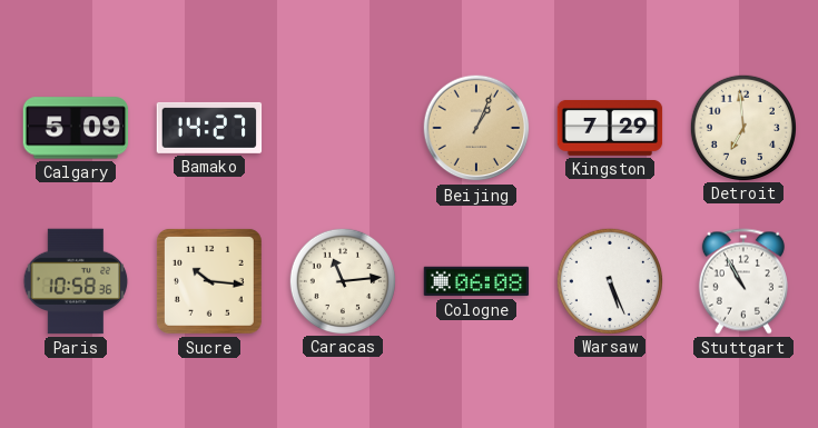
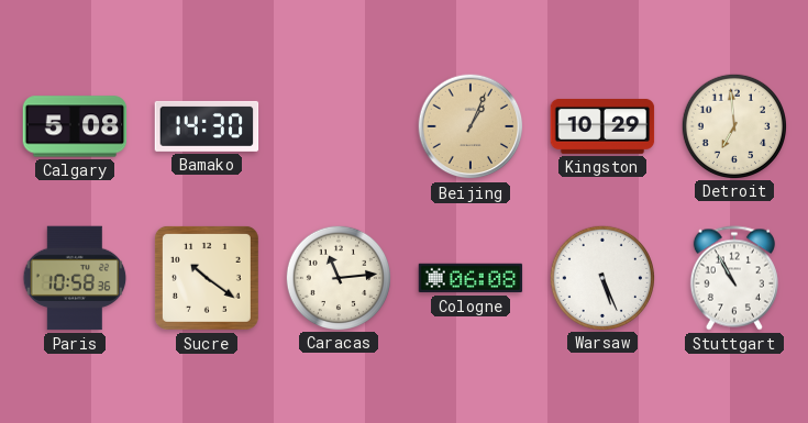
Calgary: 5:09 -> 5:08 (75, 126)
Bamako: 14:27 -> 14:30 (207, 126)
Kingston: 7:29 -> 10:29 (602, 126)
Sucre: 10:16 -> 10:21 (207, 278)
